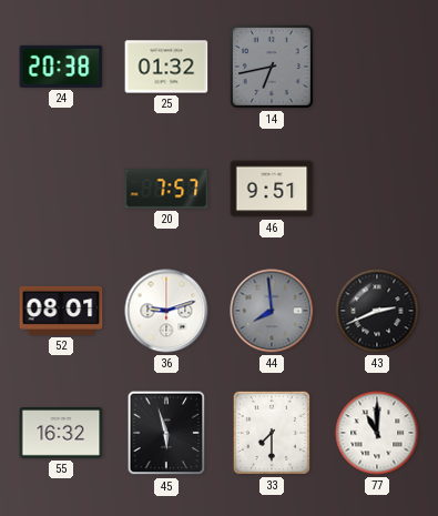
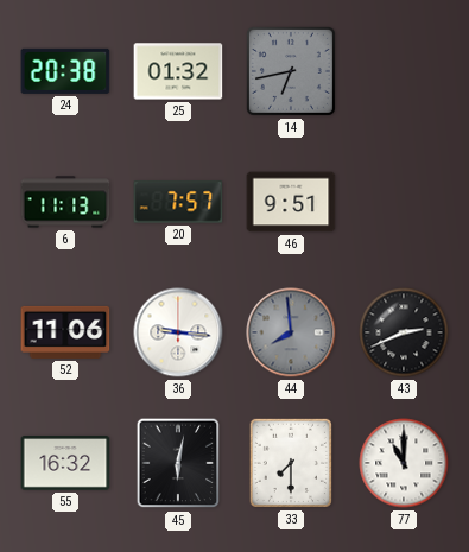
6: none -> 11:13 (65, 202)
52: 08:01 -> 11:06 (65, 332)
36: 9:12 -> 9:16 (178, 332)
45: 5:57 -> 6:02 (178, 463)
